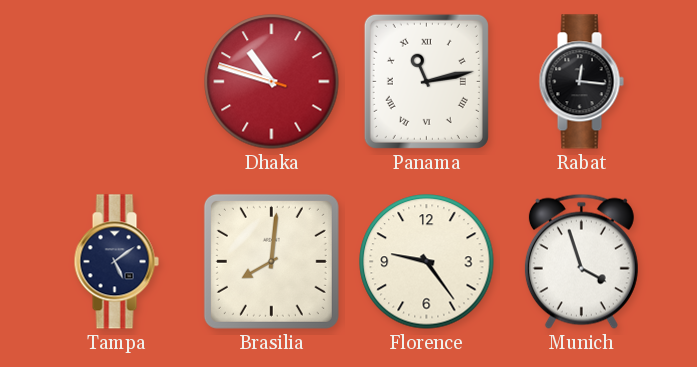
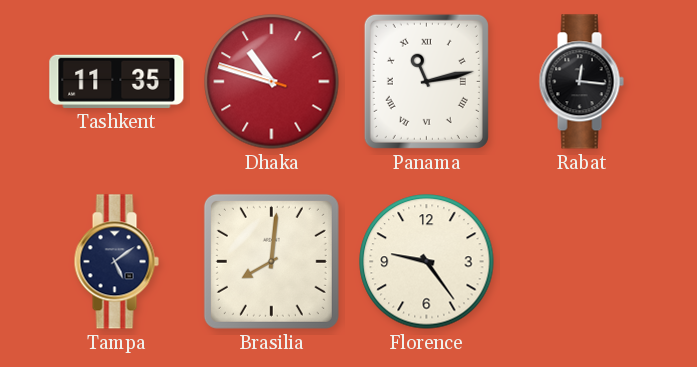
Tashkent: none -> 11:35 (117, 81)
Munich: 3:57 -> none (581, 261)
